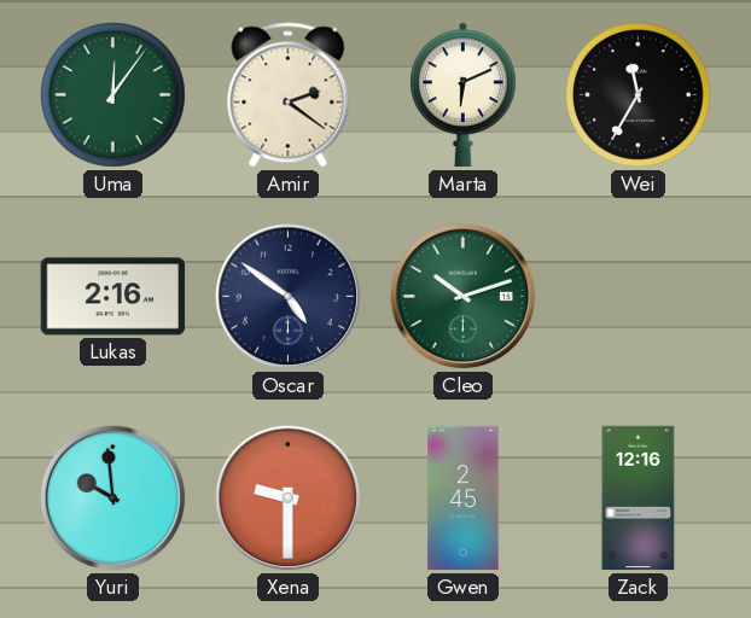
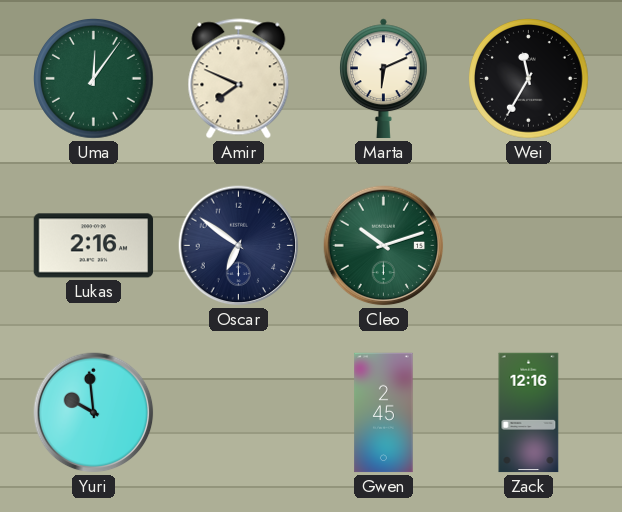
Amir: 2:21 -> 7:49 (239, 79)
Oscar: 4:51 -> 6:51 (239, 246)
Xena: 9:30 -> none (289, 499)
